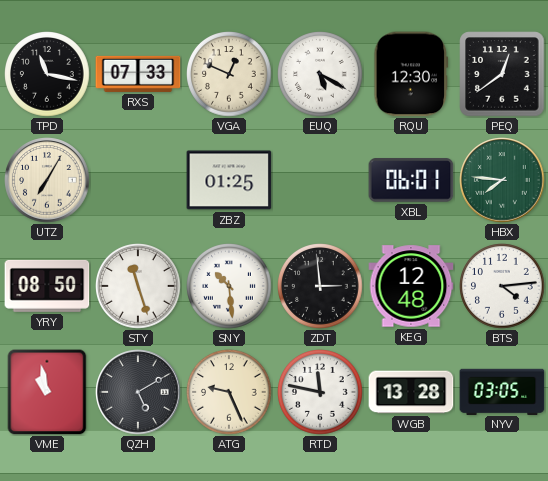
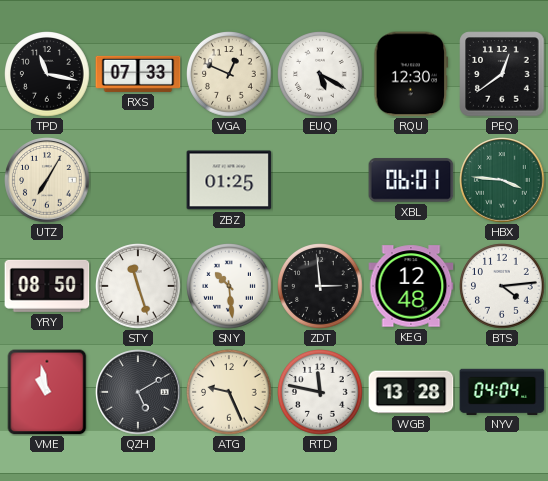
HBX: 7:46 -> 3:46 (502, 180)
NYV: 03:05 -> 04:04 (502, 391)
